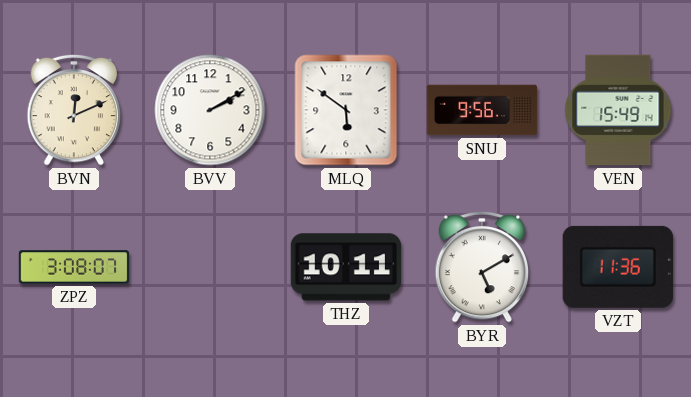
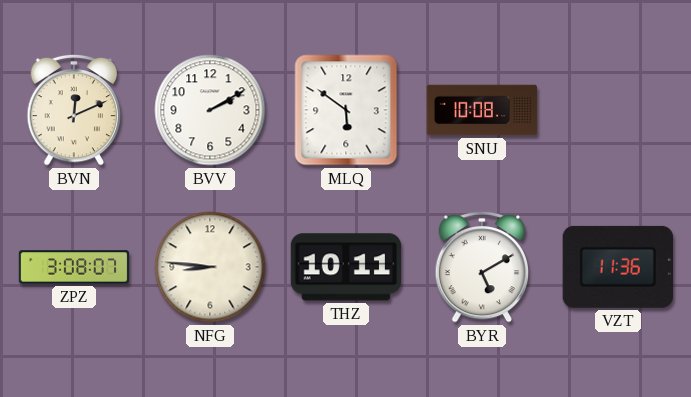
SNU: 9:56 -> 10:08 (482, 110)
VEN: 15:49 -> none (618, 110)
NFG: none -> 8:46 (210, 267)
